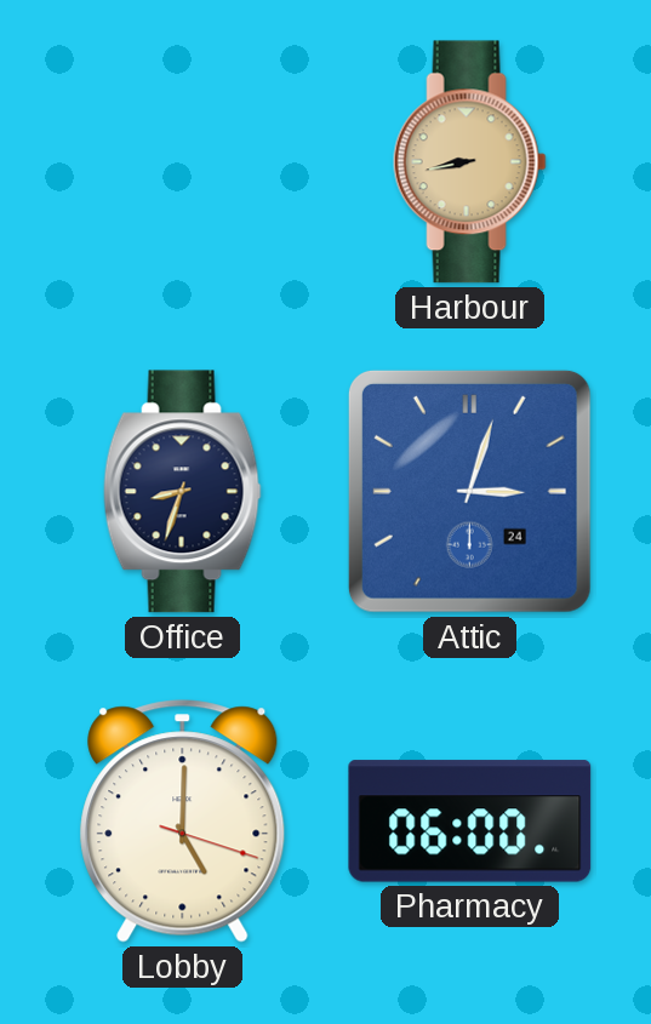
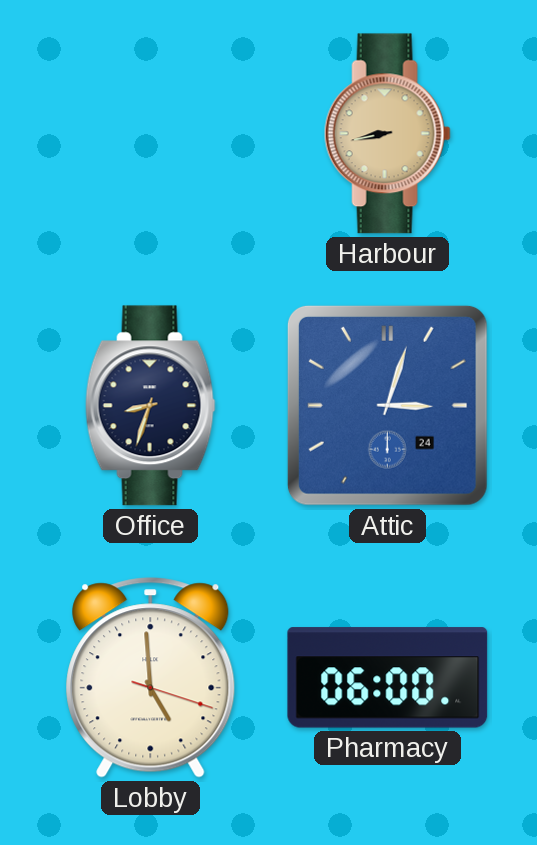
Lobby: 5:00 -> 4:59 (151, 678)
